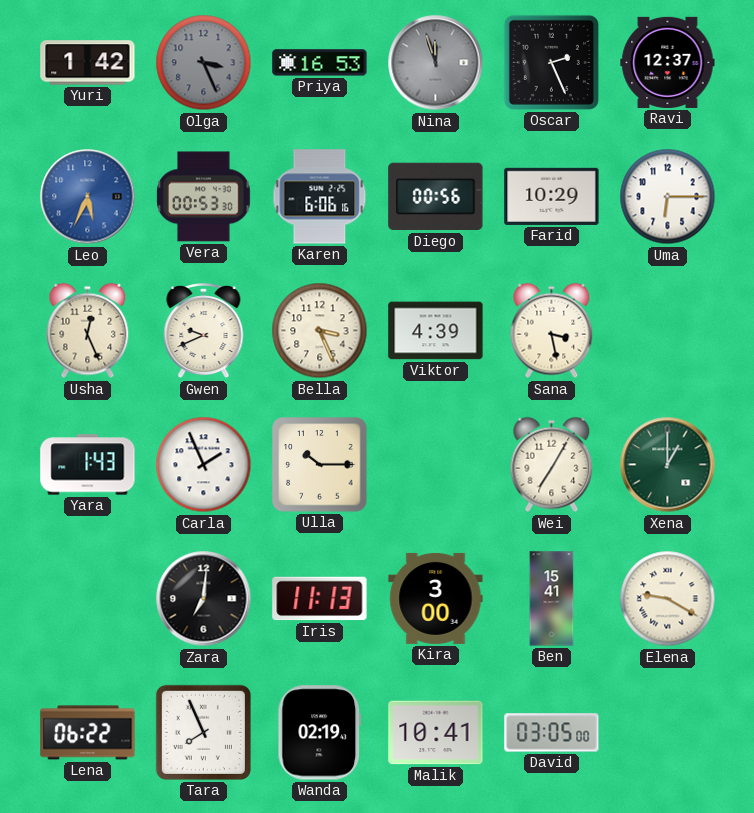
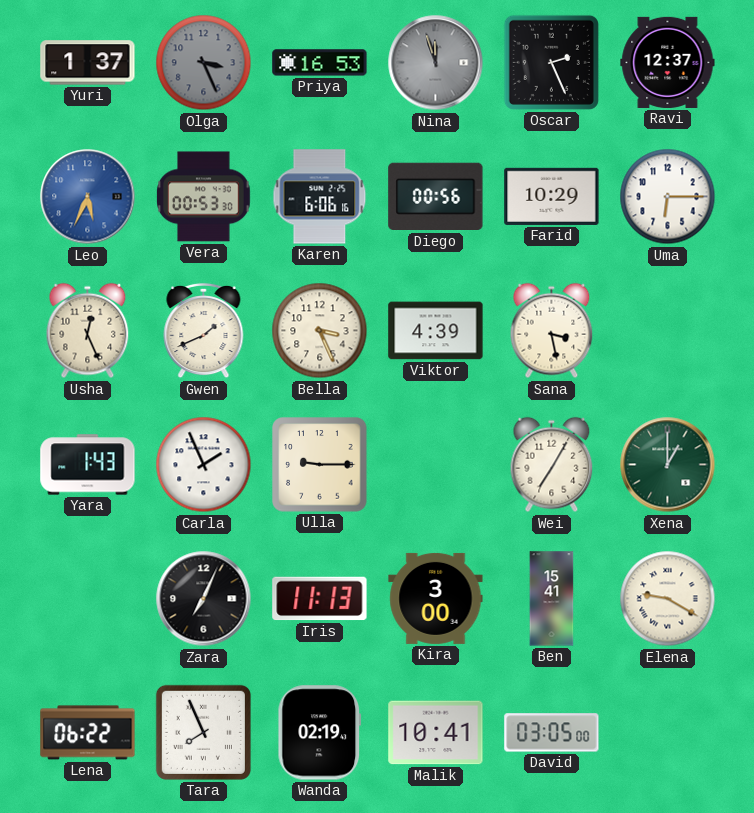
Yuri: 1:42 -> 1:37 (88, 63)
Gwen: 9:41 -> 1:41 (204, 331)
Ulla: 10:15 -> 9:15 (320, 465)
Zara: 7:01 -> 7:04 (204, 599)
